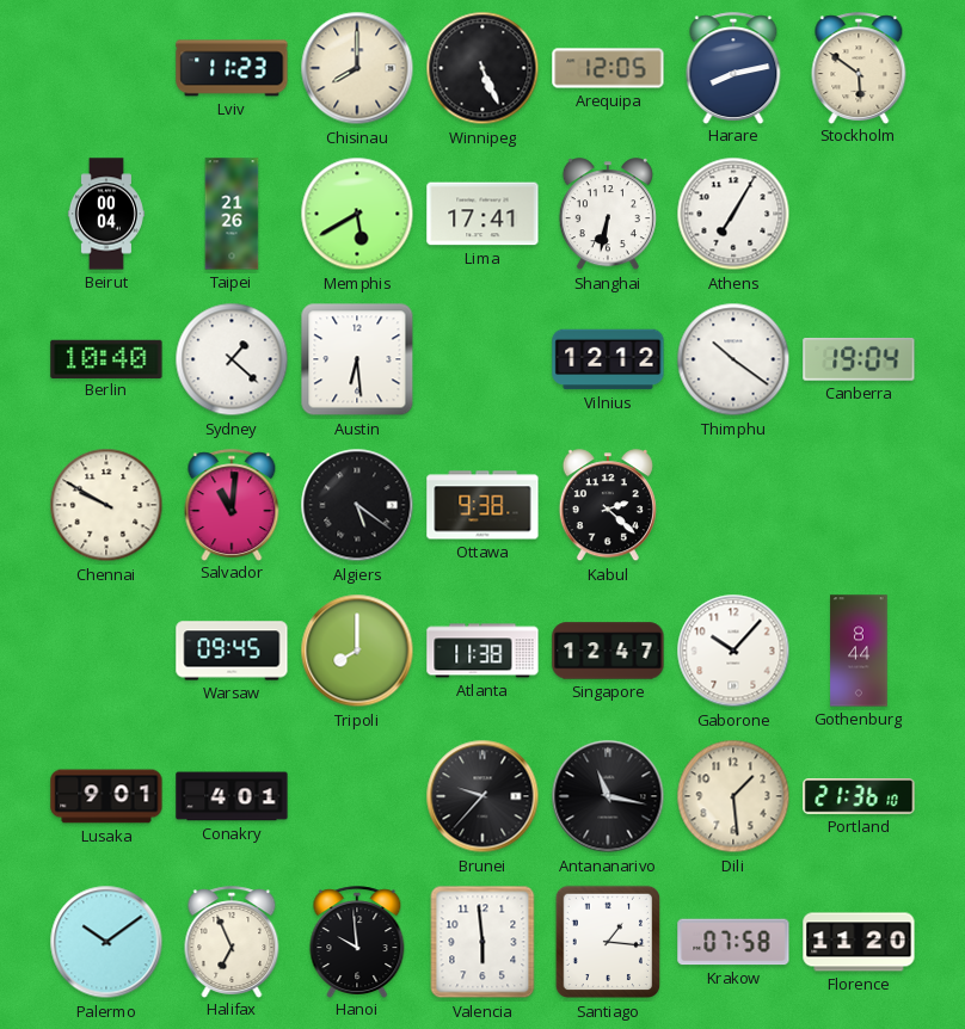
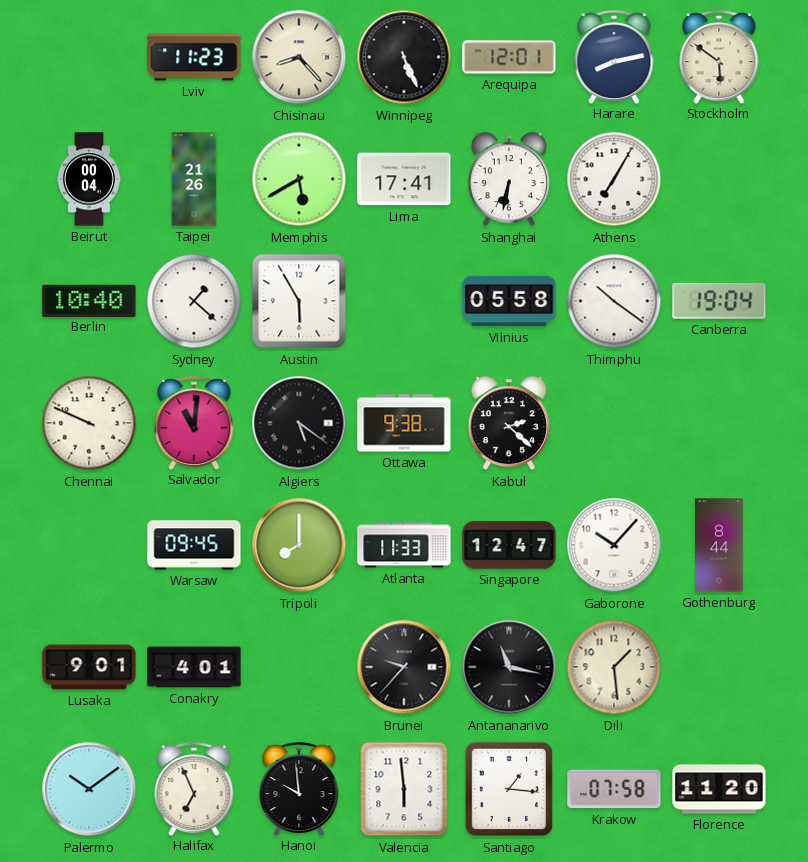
Chisinau: 8:00 -> 8:23 (299, 57)
Arequipa: 12:05 -> 12:01 (509, 57)
Austin: 6:29 -> 5:55 (299, 301)
Vilnius: 12:12 -> 05:58 (509, 301)
Chennai: 9:50 -> 9:49 (89, 423)
Atlanta: 11:38 -> 11:33 (404, 545)
Portland: 21:36 -> none (859, 796)
